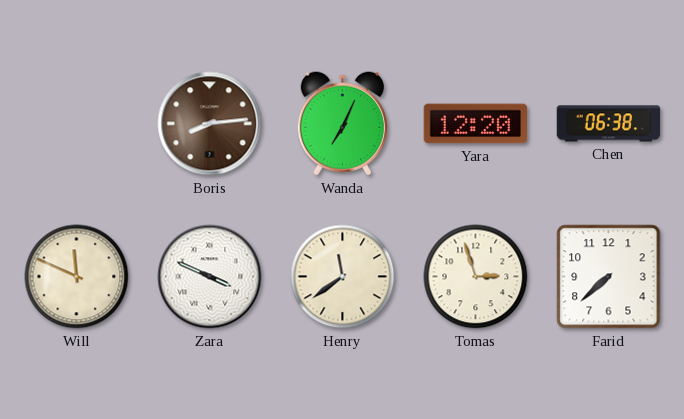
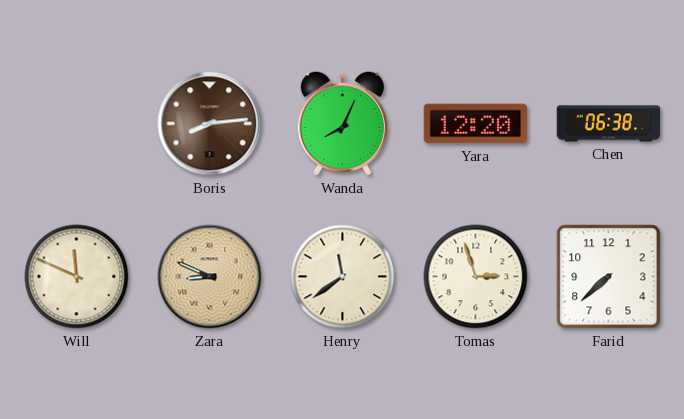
Wanda: 7:04 -> 8:04 (342, 124)
Zara: 3:49 -> 8:49 (210, 277)
Zara dial: white -> champagne (210, 277)
